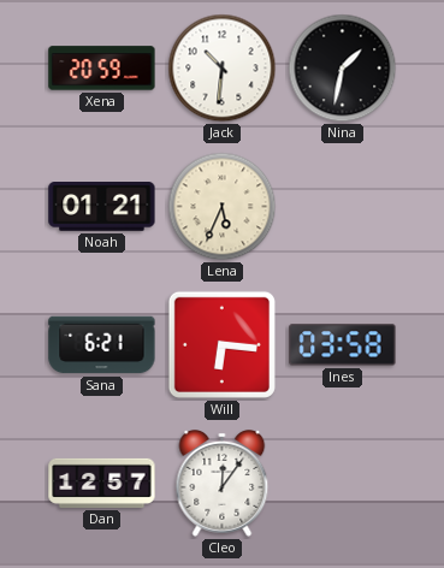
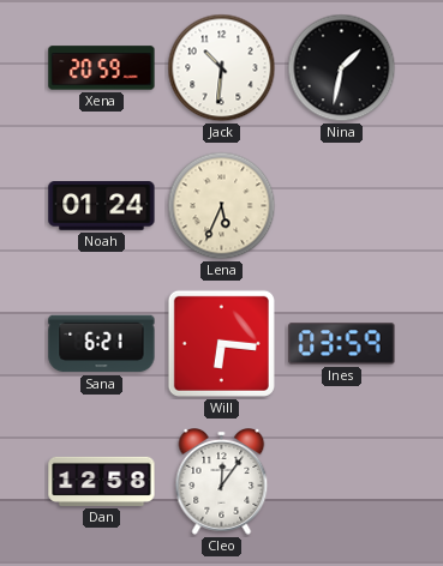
Noah: 01:21 -> 01:24 (102, 206)
Ines: 03:58 -> 03:59 (342, 344)
Dan: 12:57 -> 12:58 (102, 481)
